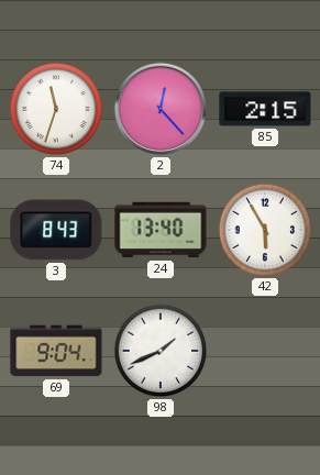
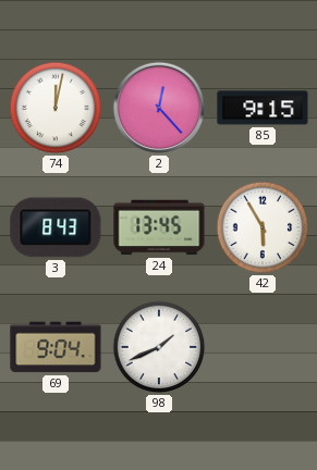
74: 11:33 -> 12:02 (56, 108)
85: 2:15 -> 9:15 (263, 108)
24: 13:40 -> 13:45 (159, 227)
